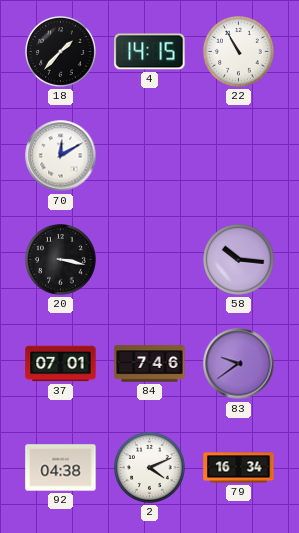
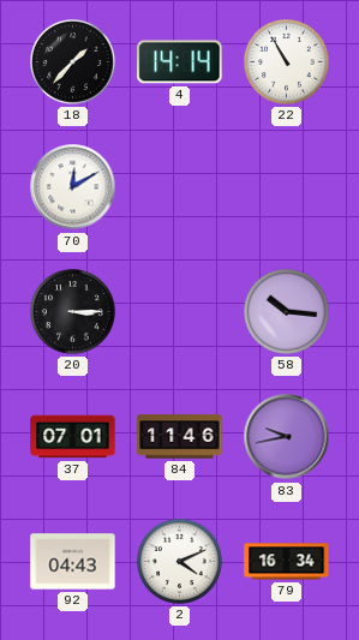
4: 14:15 -> 14:14 (180, 62)
20: 3:17 -> 3:15 (73, 312)
84: 7:46 -> 11:46 (180, 437)
83: 9:39 -> 9:43 (287, 437)
92: 04:38 -> 04:43 (73, 562)
